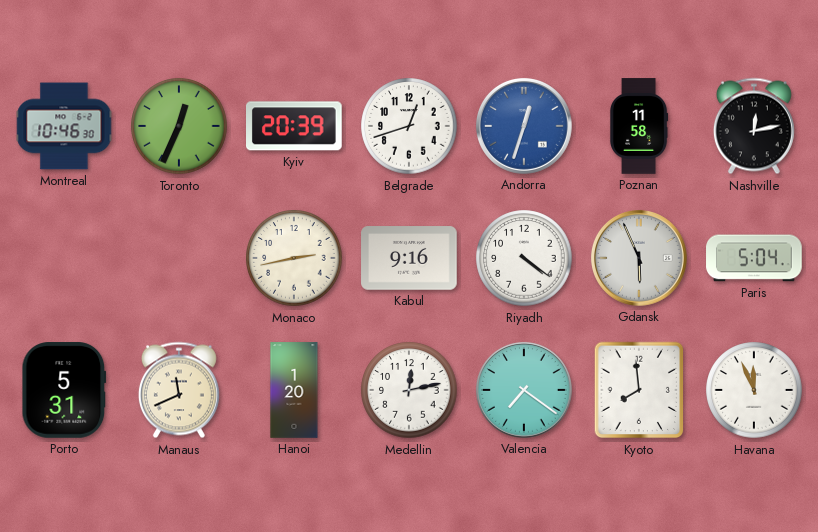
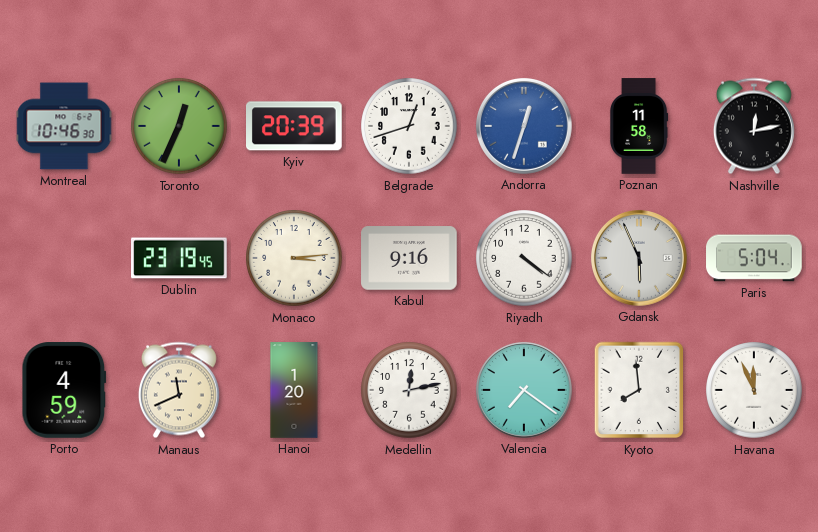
Dublin: none -> 23:19 (179, 258)
Monaco: 2:43 -> 3:14 (294, 258)
Porto: 5:31 -> 4:59 (64, 390)
